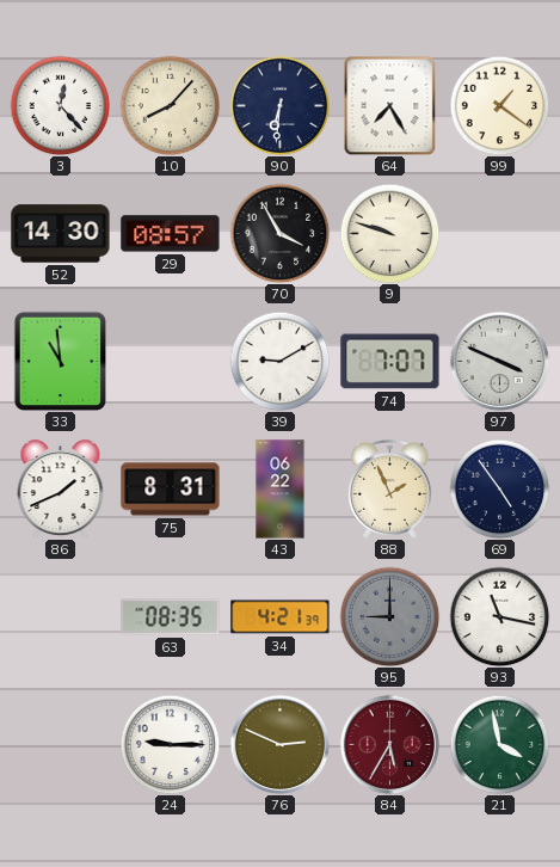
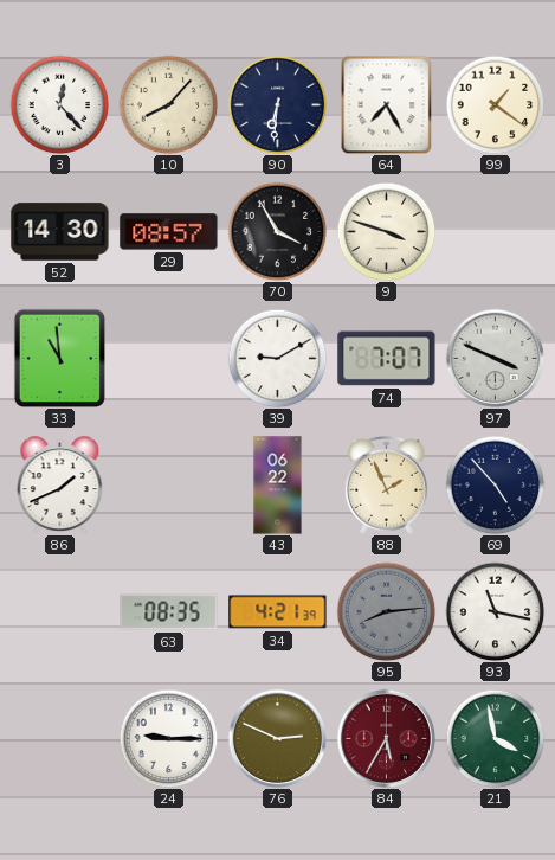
9: 9:48 -> 3:48 (386, 231)
75: 8:31 -> none (171, 490)
69: 4:54 -> 4:53 (495, 484)
95: 9:00 -> 8:14 (386, 611)
